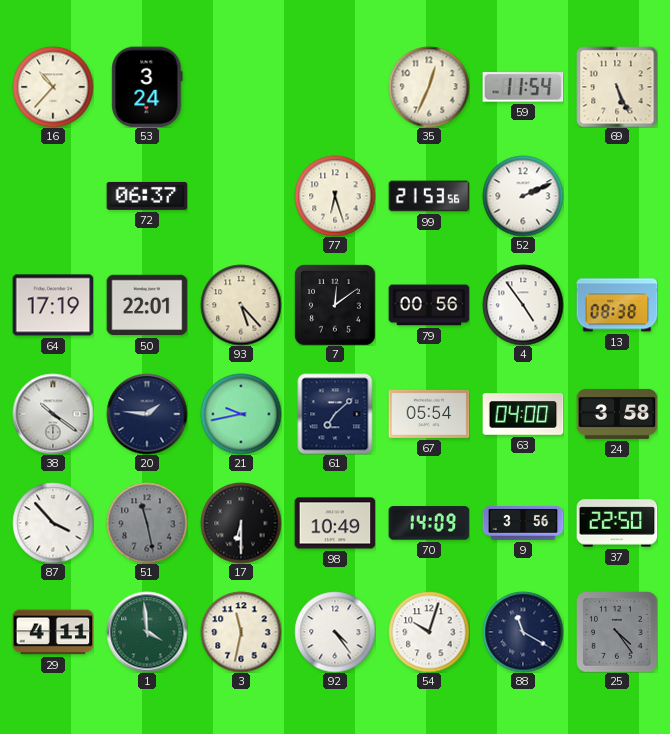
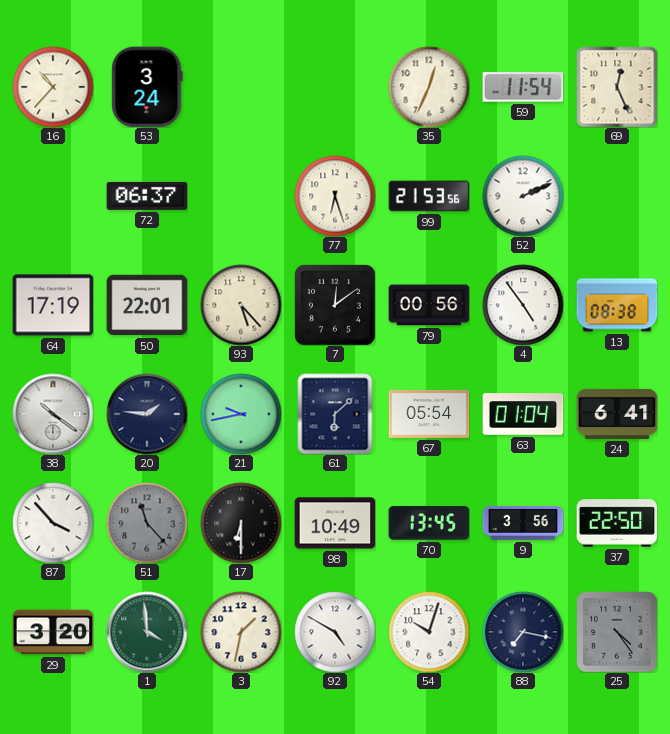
69: 5:26 -> 12:26 (617, 87)
61: 7:08 -> 6:08 (335, 414)
63: 04:00 -> 01:04 (523, 414)
24: 3:58 -> 6:41 (617, 414)
51: 11:28 -> 11:23 (147, 523)
70: 14:09 -> 13:45 (429, 523)
29: 4:11 -> 3:20 (53, 632)
3: 11:32 -> 1:32 (241, 632)
92: 4:24 -> 4:50 (335, 632)
88: 11:20 -> 7:17 (523, 632)
